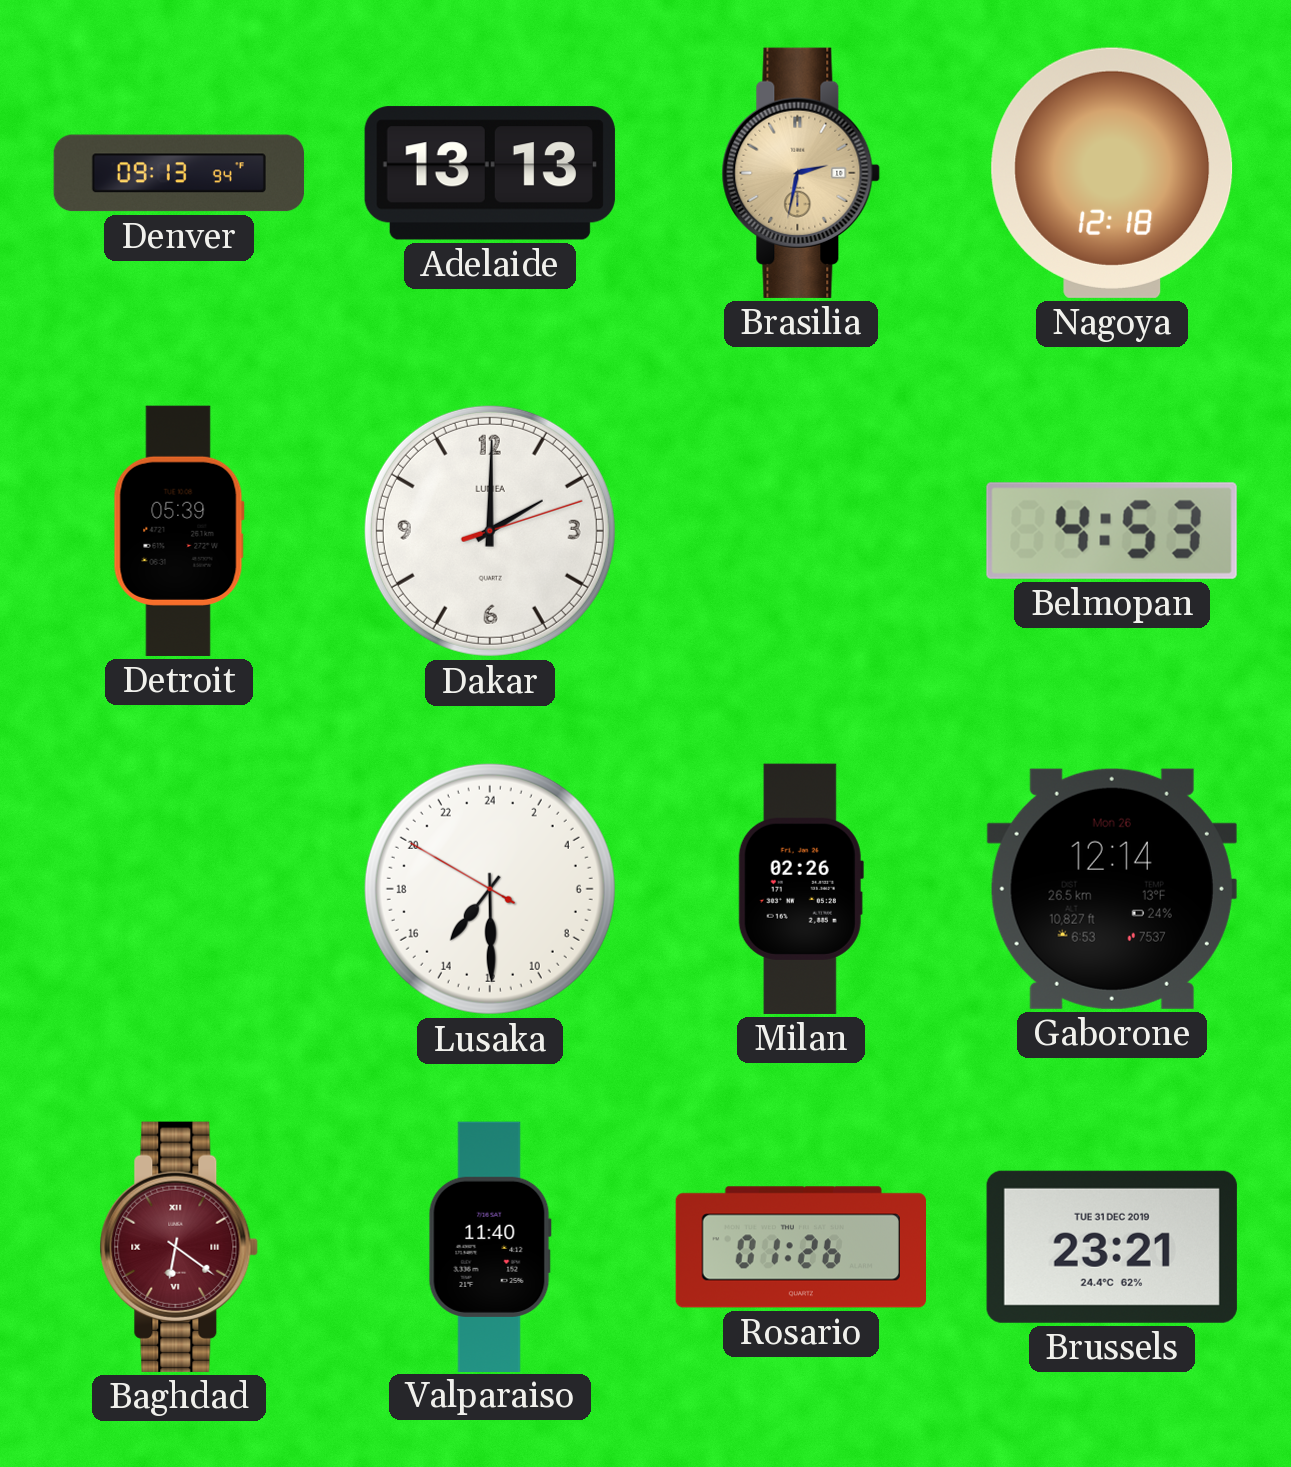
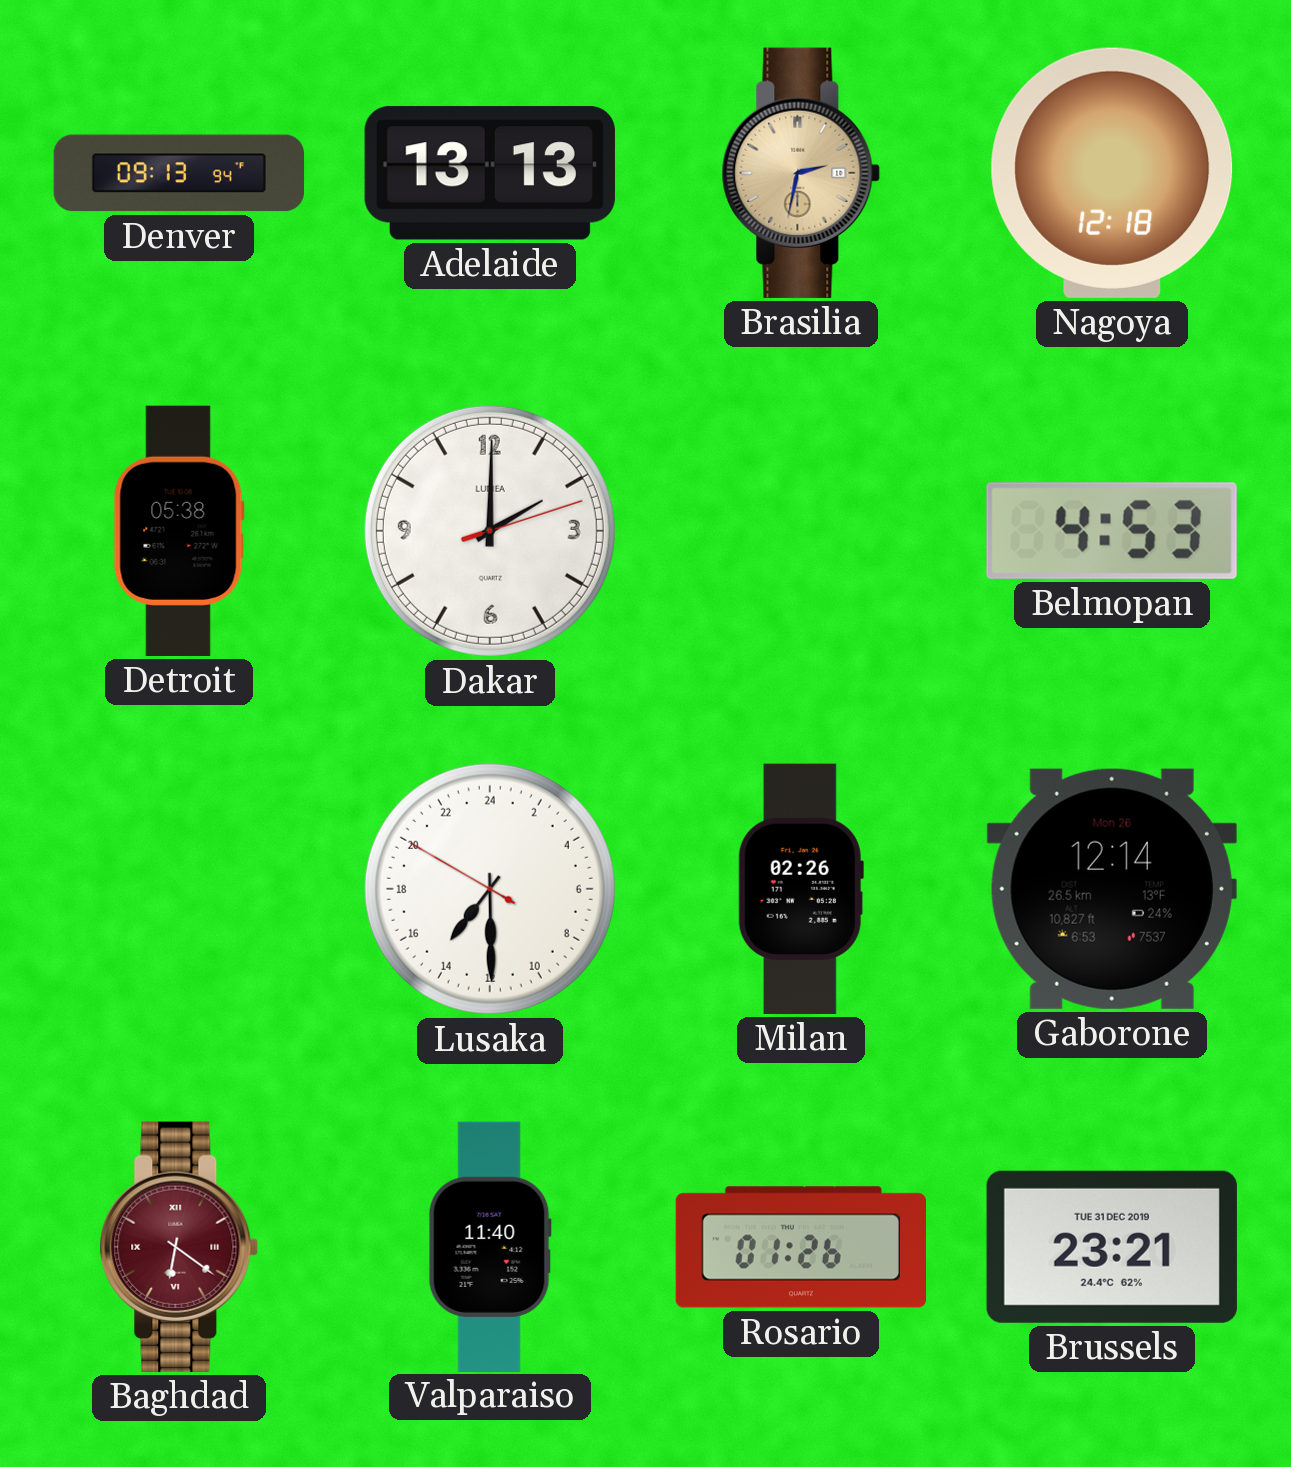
Detroit: 05:39 -> 05:38 (179, 531)
